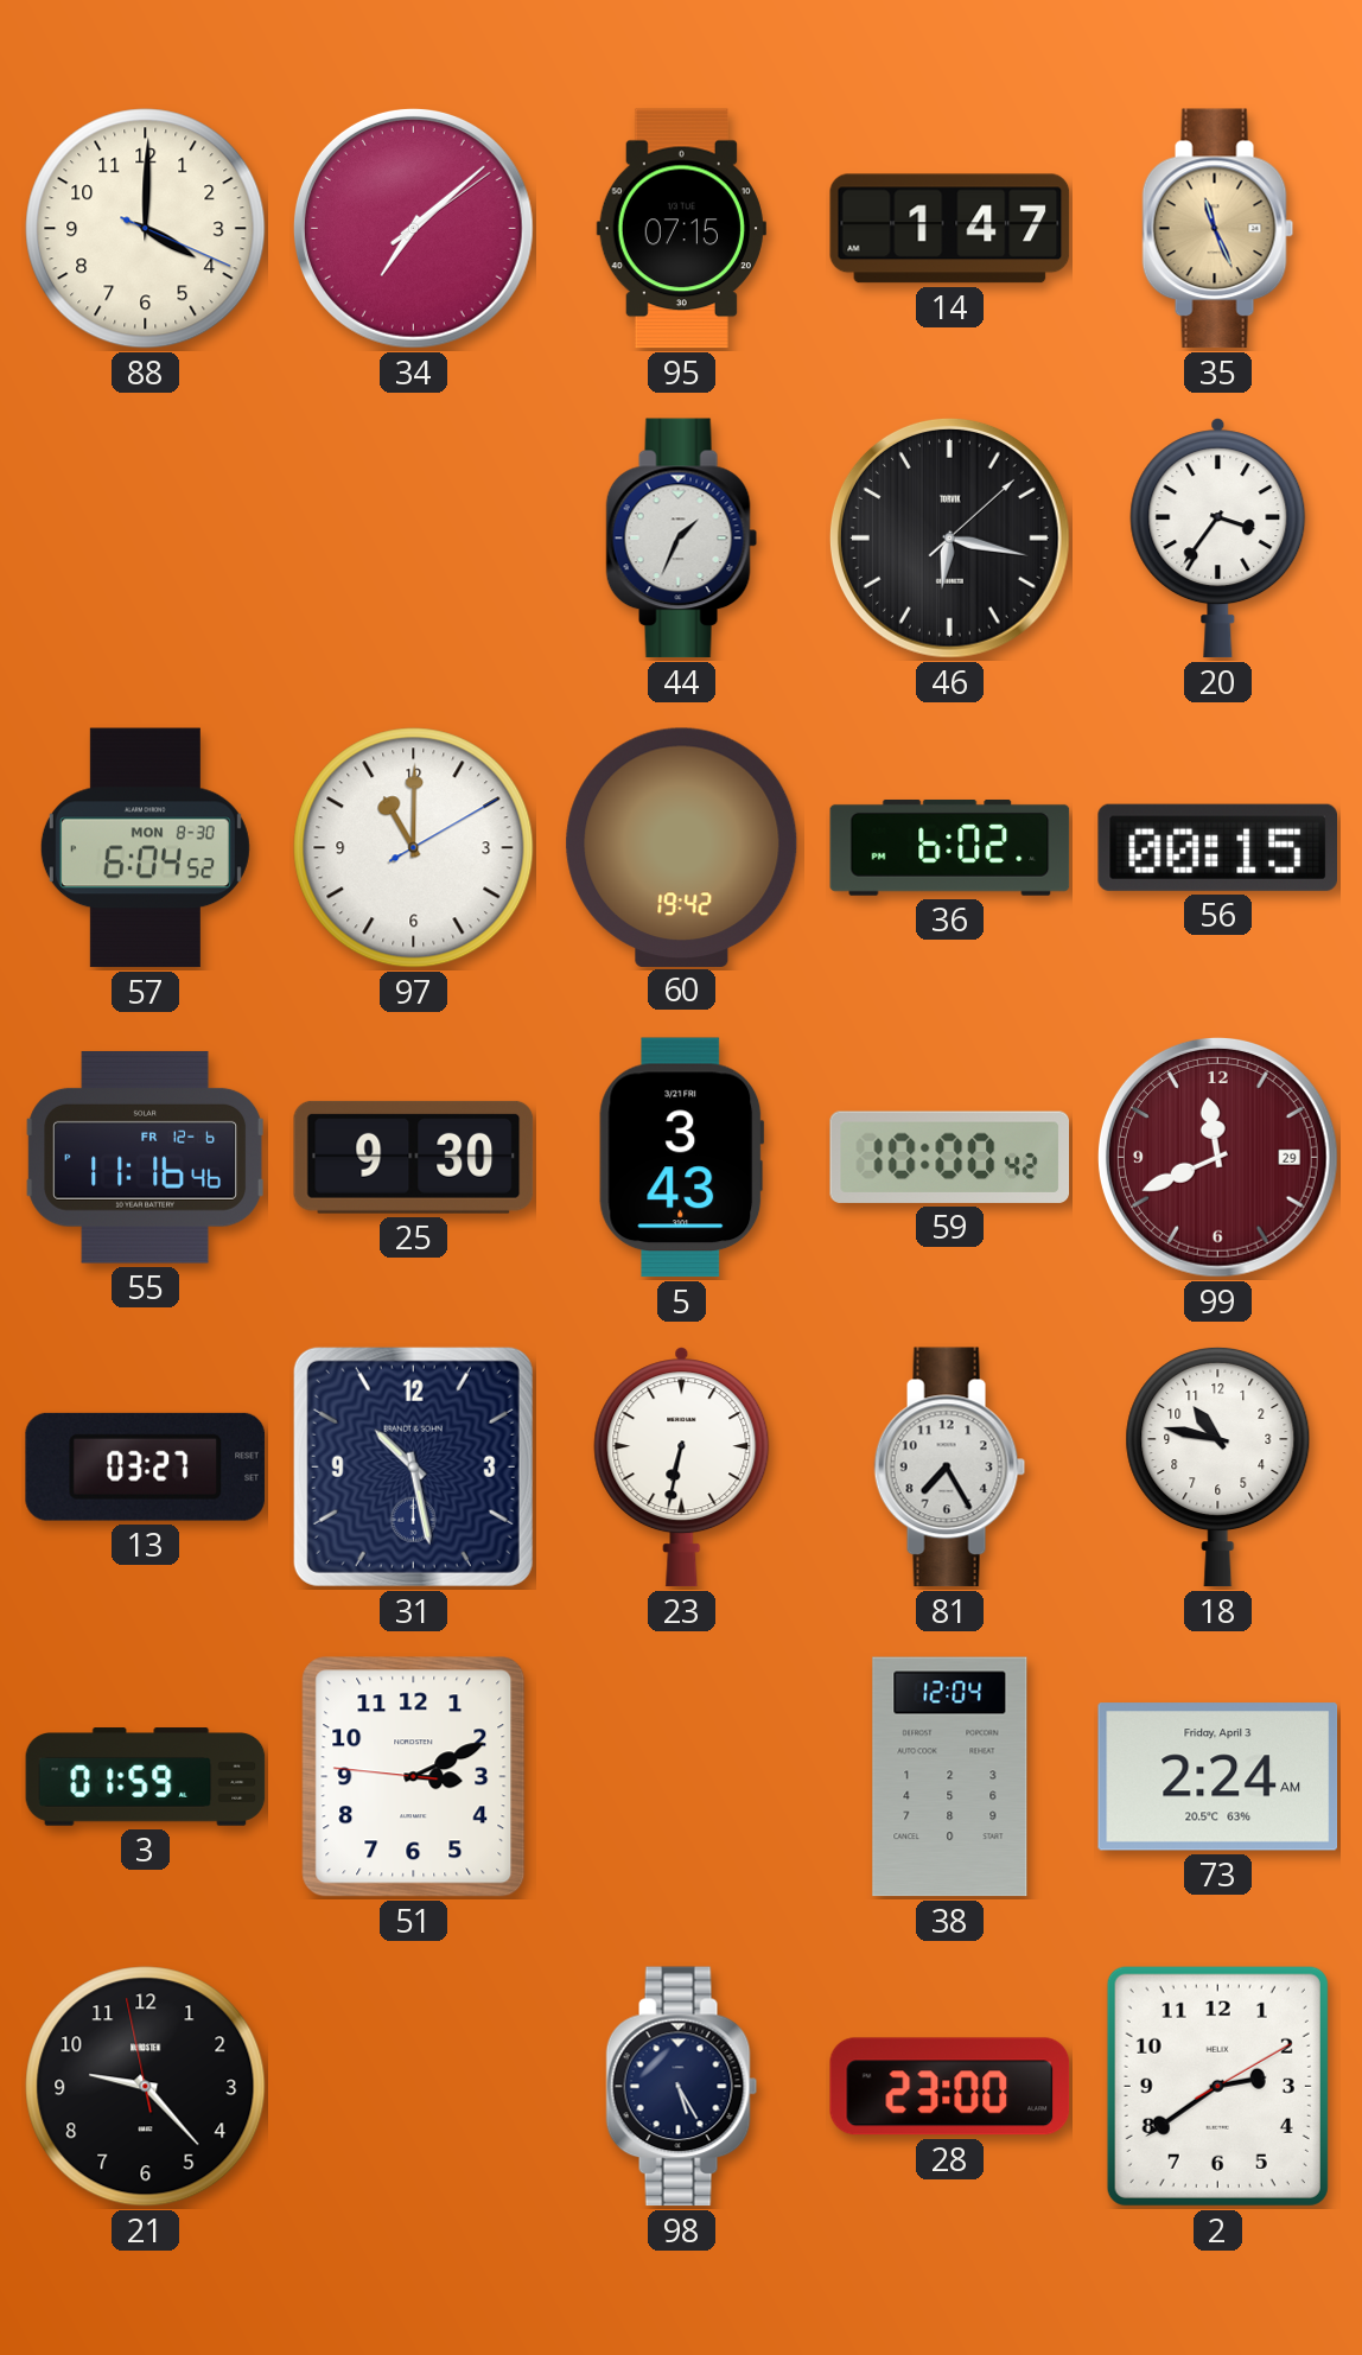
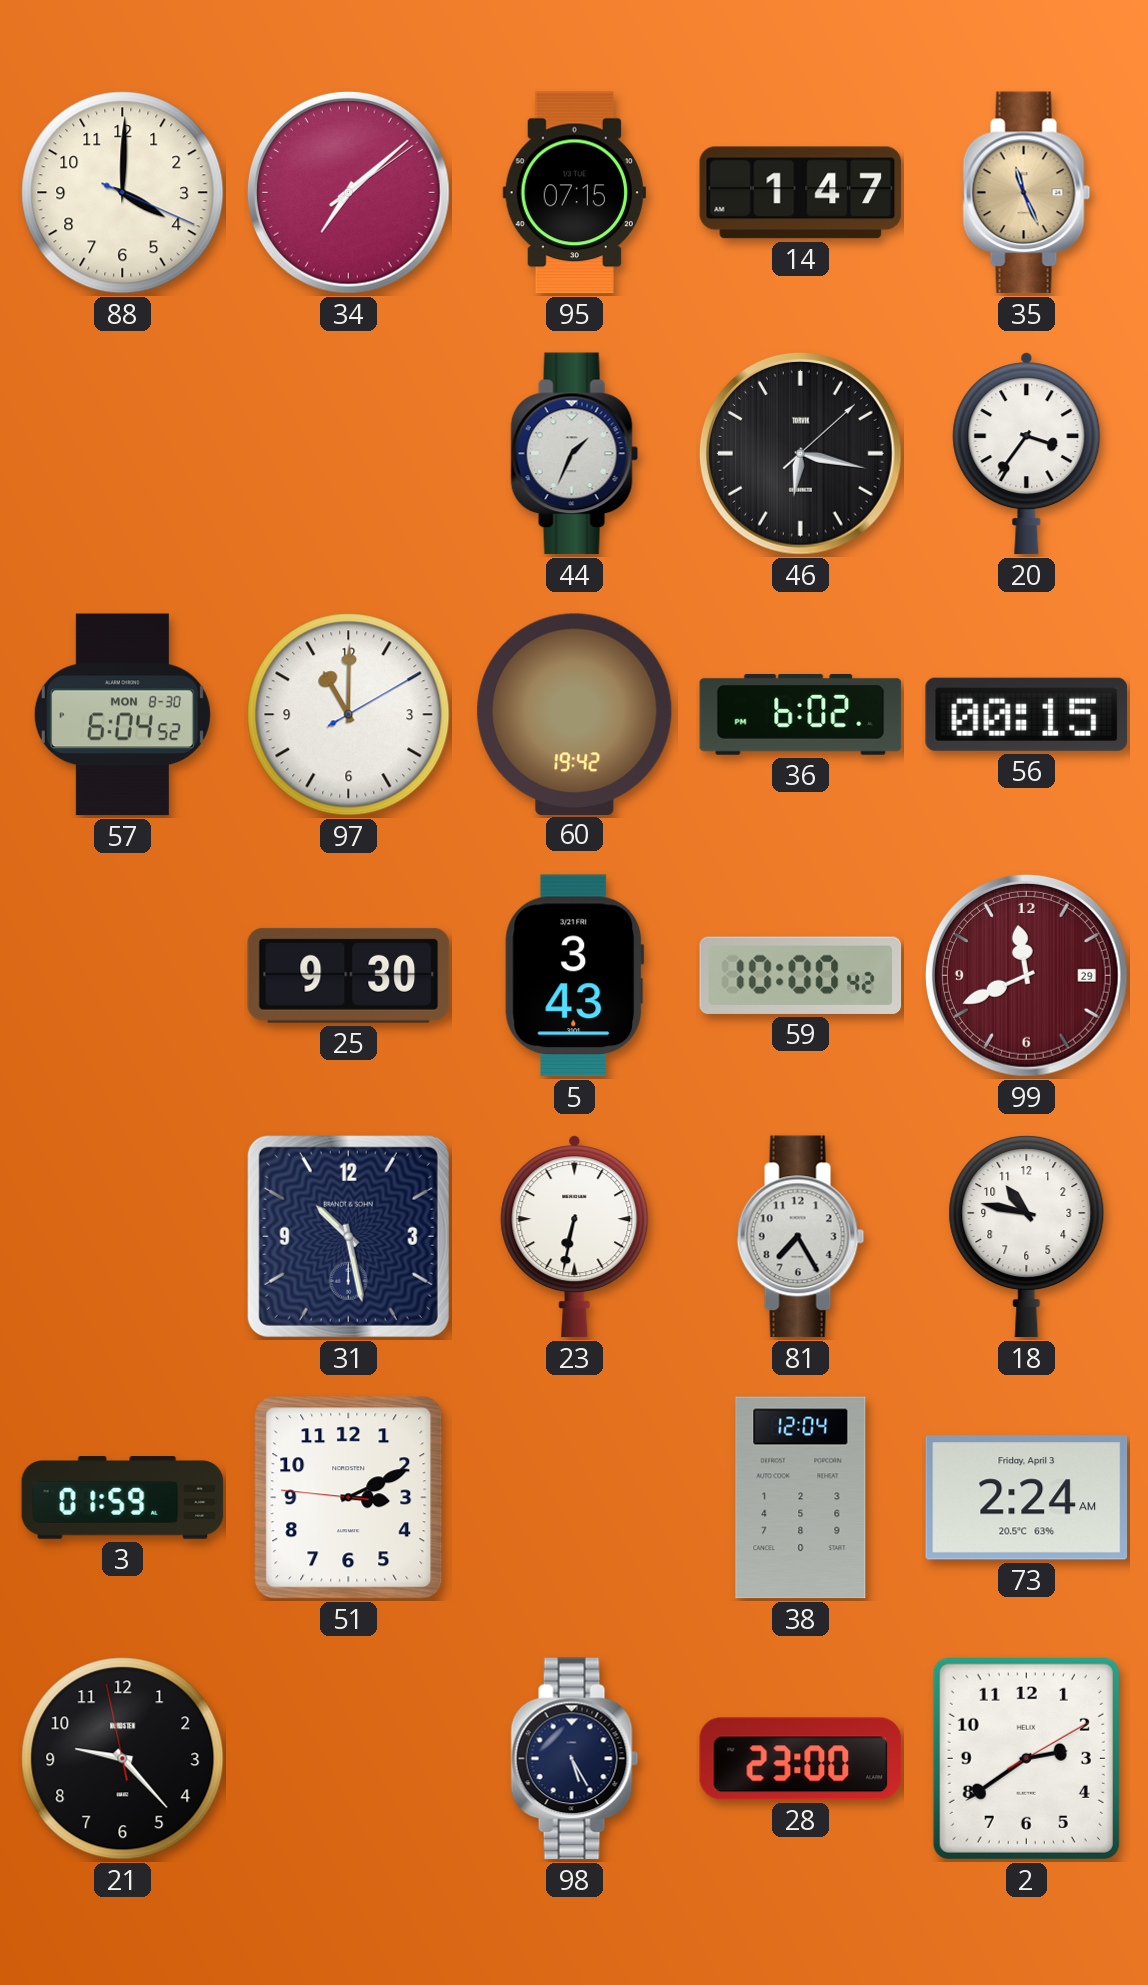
55: 11:16 -> none (146, 1157)
13: 03:27 -> none (145, 1466)
